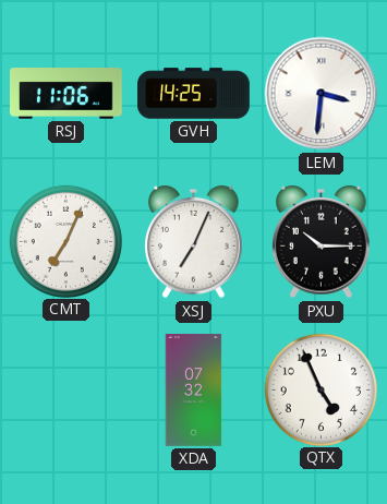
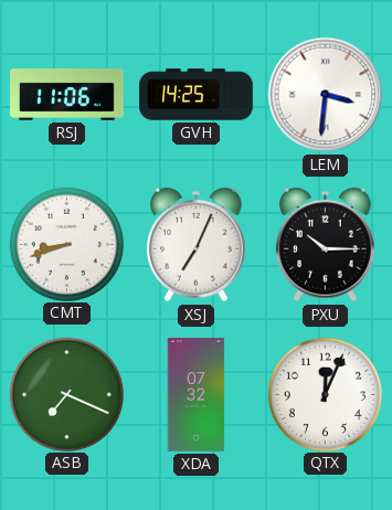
CMT: 7:04 -> 8:42 (66, 244)
ASB: none -> 7:19 (66, 394)
QTX: 4:56 -> 12:04 (325, 394)
